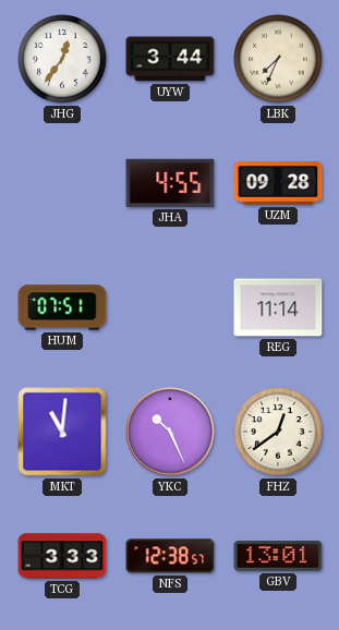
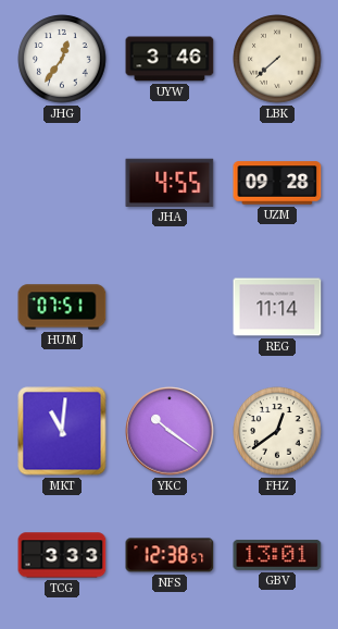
UYW: 3:44 -> 3:46 (170, 59)
LBK: 7:34 -> 7:38 (277, 59)
YKC: 10:26 -> 10:21 (170, 431)
